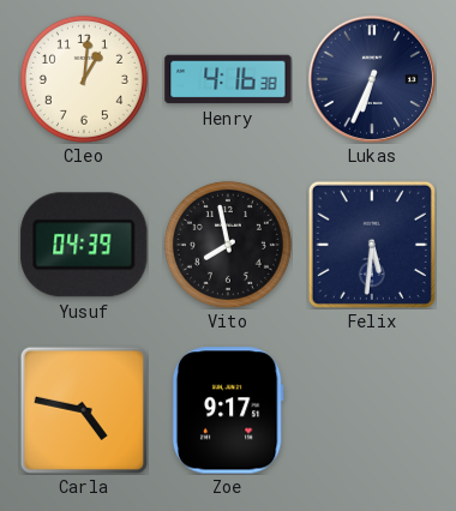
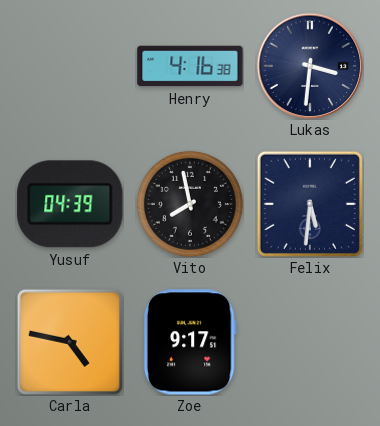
Cleo: 1:01 -> none (84, 79)
Lukas: 6:34 -> 3:31 (310, 66)
